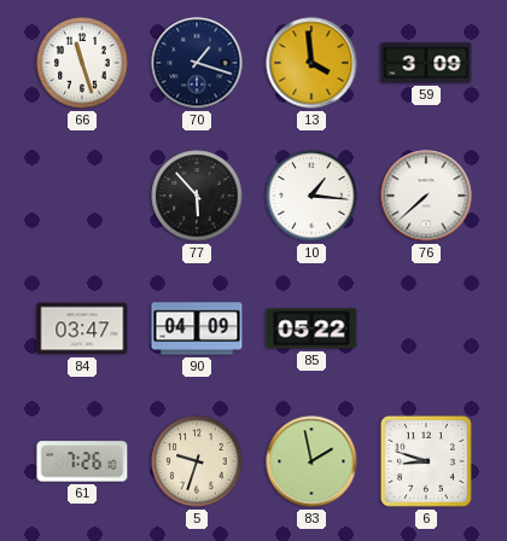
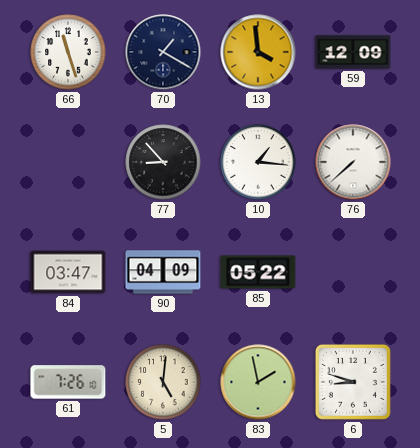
70: 1:18 -> 1:20 (163, 52)
59: 3:09 -> 12:09 (353, 52)
77: 5:53 -> 8:53 (163, 162)
5: 9:33 -> 5:01 (163, 382)
